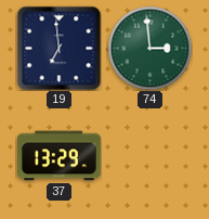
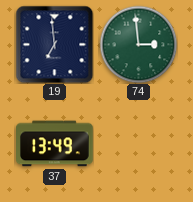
37: 13:29 -> 13:49 (55, 144)
